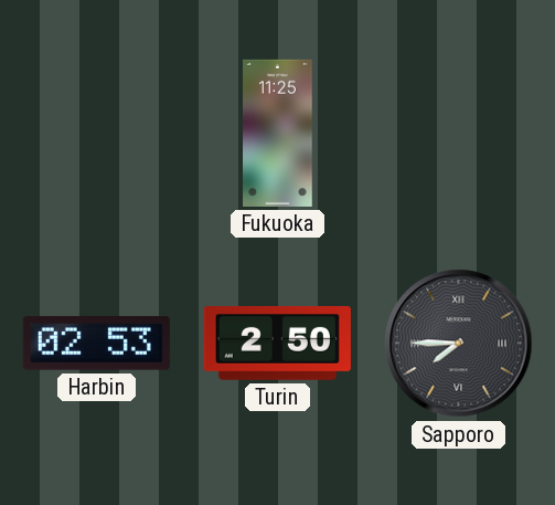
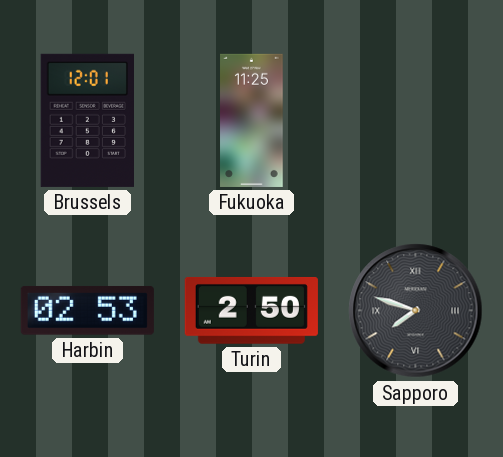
Brussels: none -> 12:01 (87, 120)
Sapporo: 7:45 -> 7:48 (416, 311)
